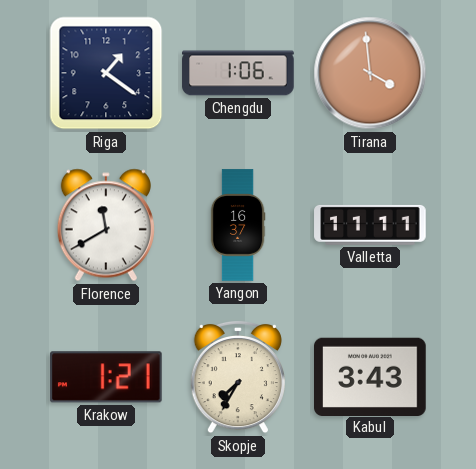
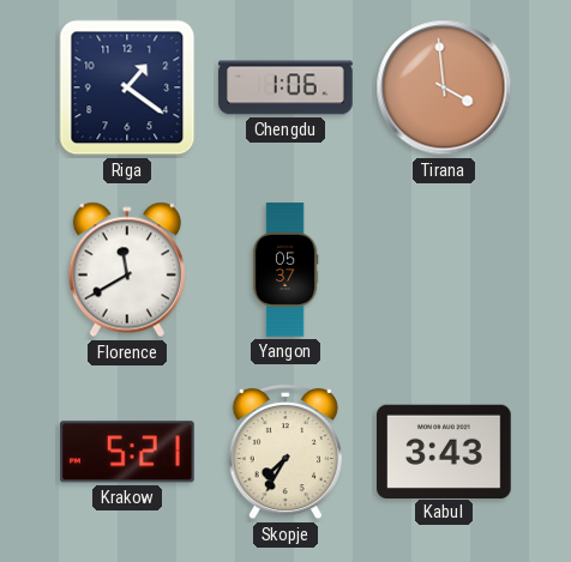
Yangon: 16:37 -> 05:37 (285, 270)
Valletta: 11:11 -> none (370, 225)
Krakow: 1:21 -> 5:21 (127, 452)
